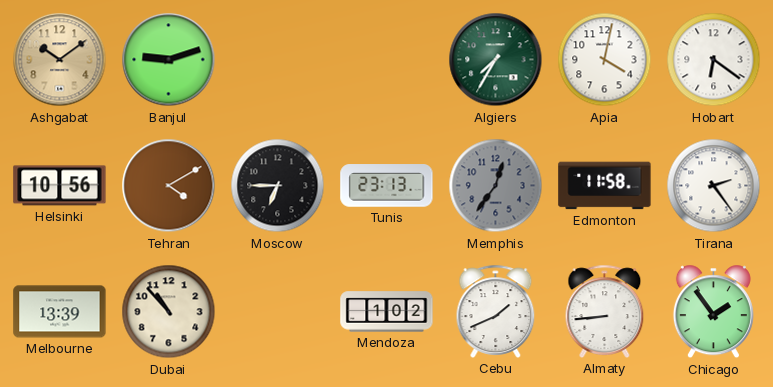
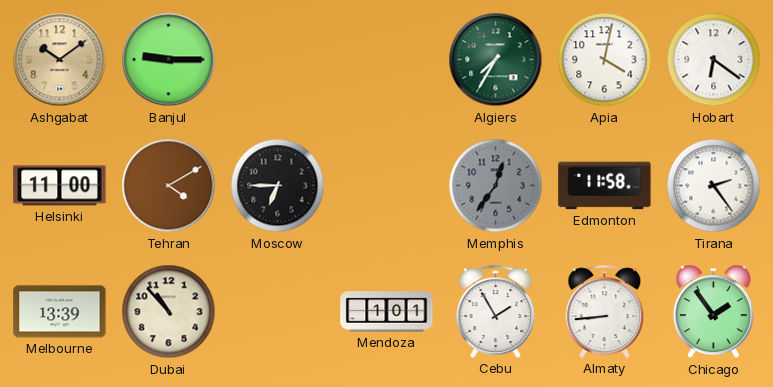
Banjul: 9:12 -> 9:15 (169, 60)
Helsinki: 10:56 -> 11:00 (60, 186)
Tunis: 23:13 -> none (387, 186)
Mendoza: 1:02 -> 1:01 (387, 312)
Cebu: 1:41 -> 1:55 (496, 311)
